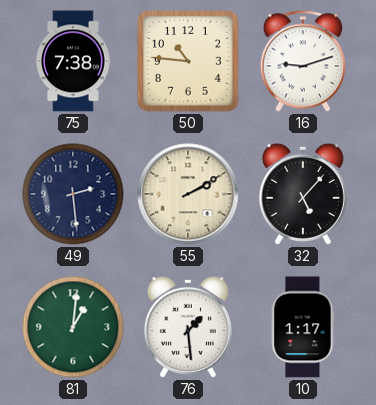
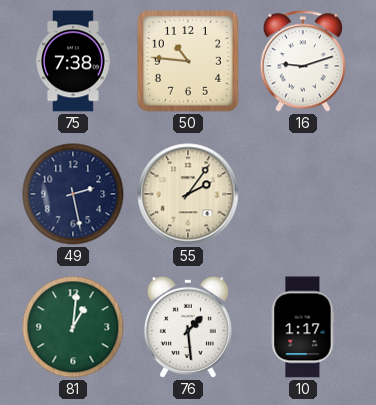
49: 2:29 -> 2:28 (73, 194)
55: 2:10 -> 2:06 (188, 194)
32: 5:07 -> none (303, 194)
